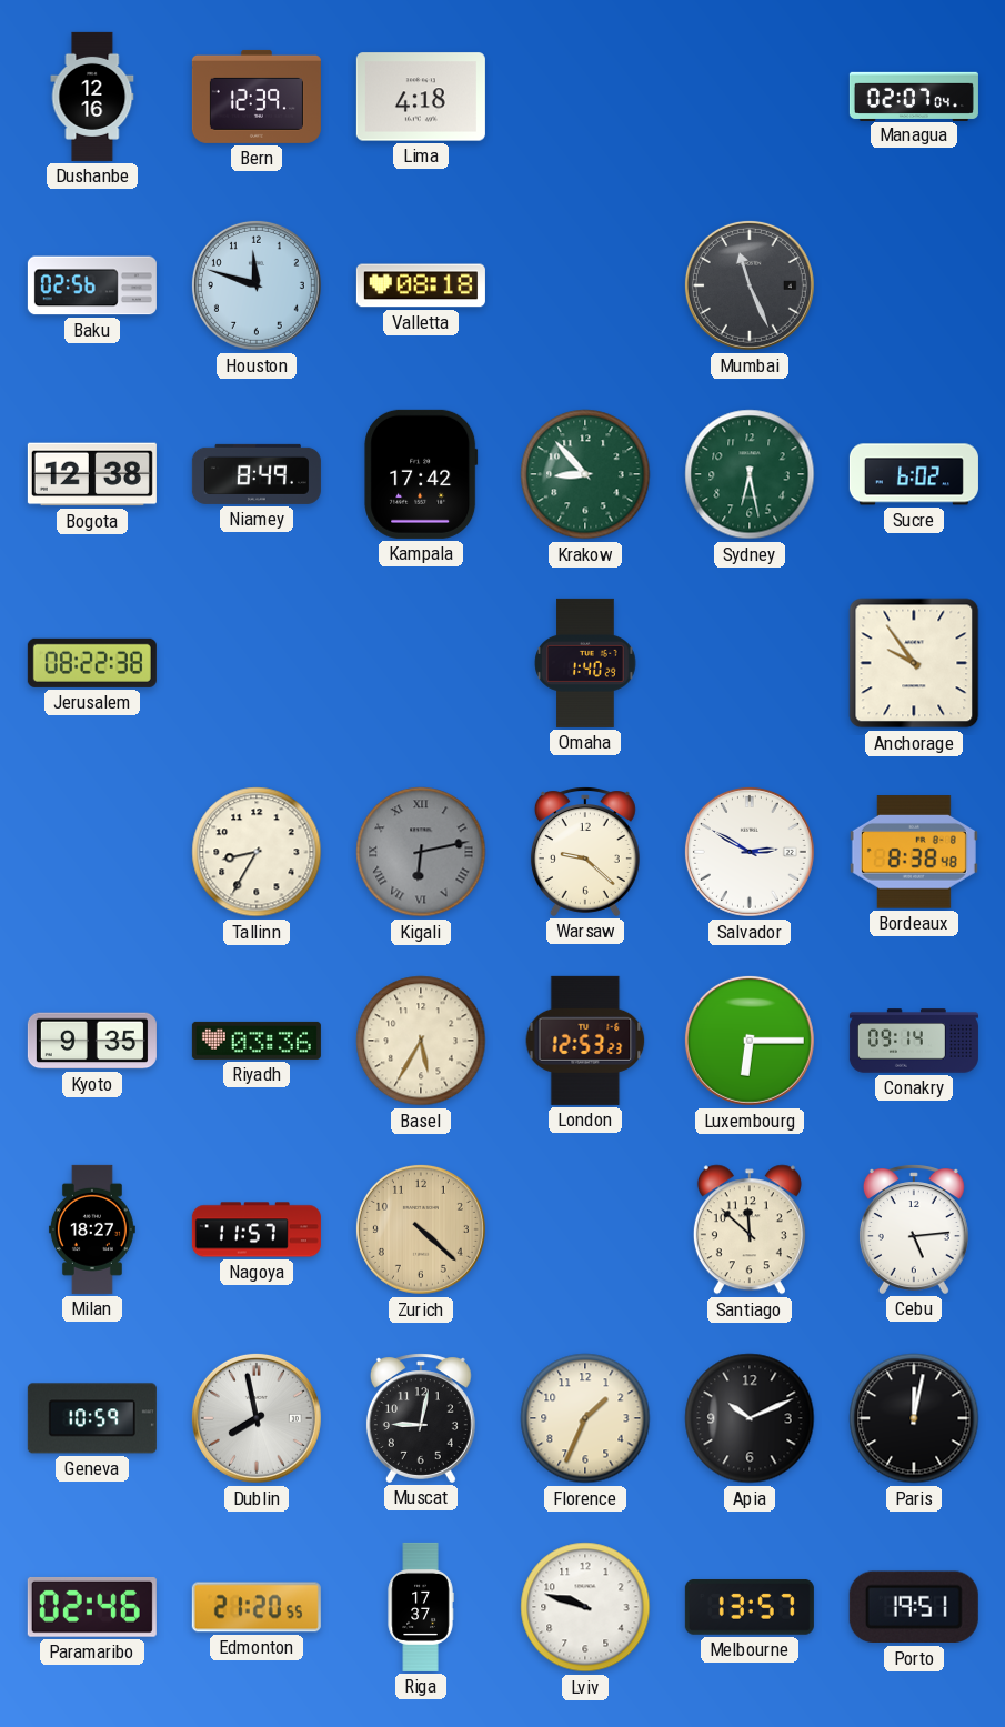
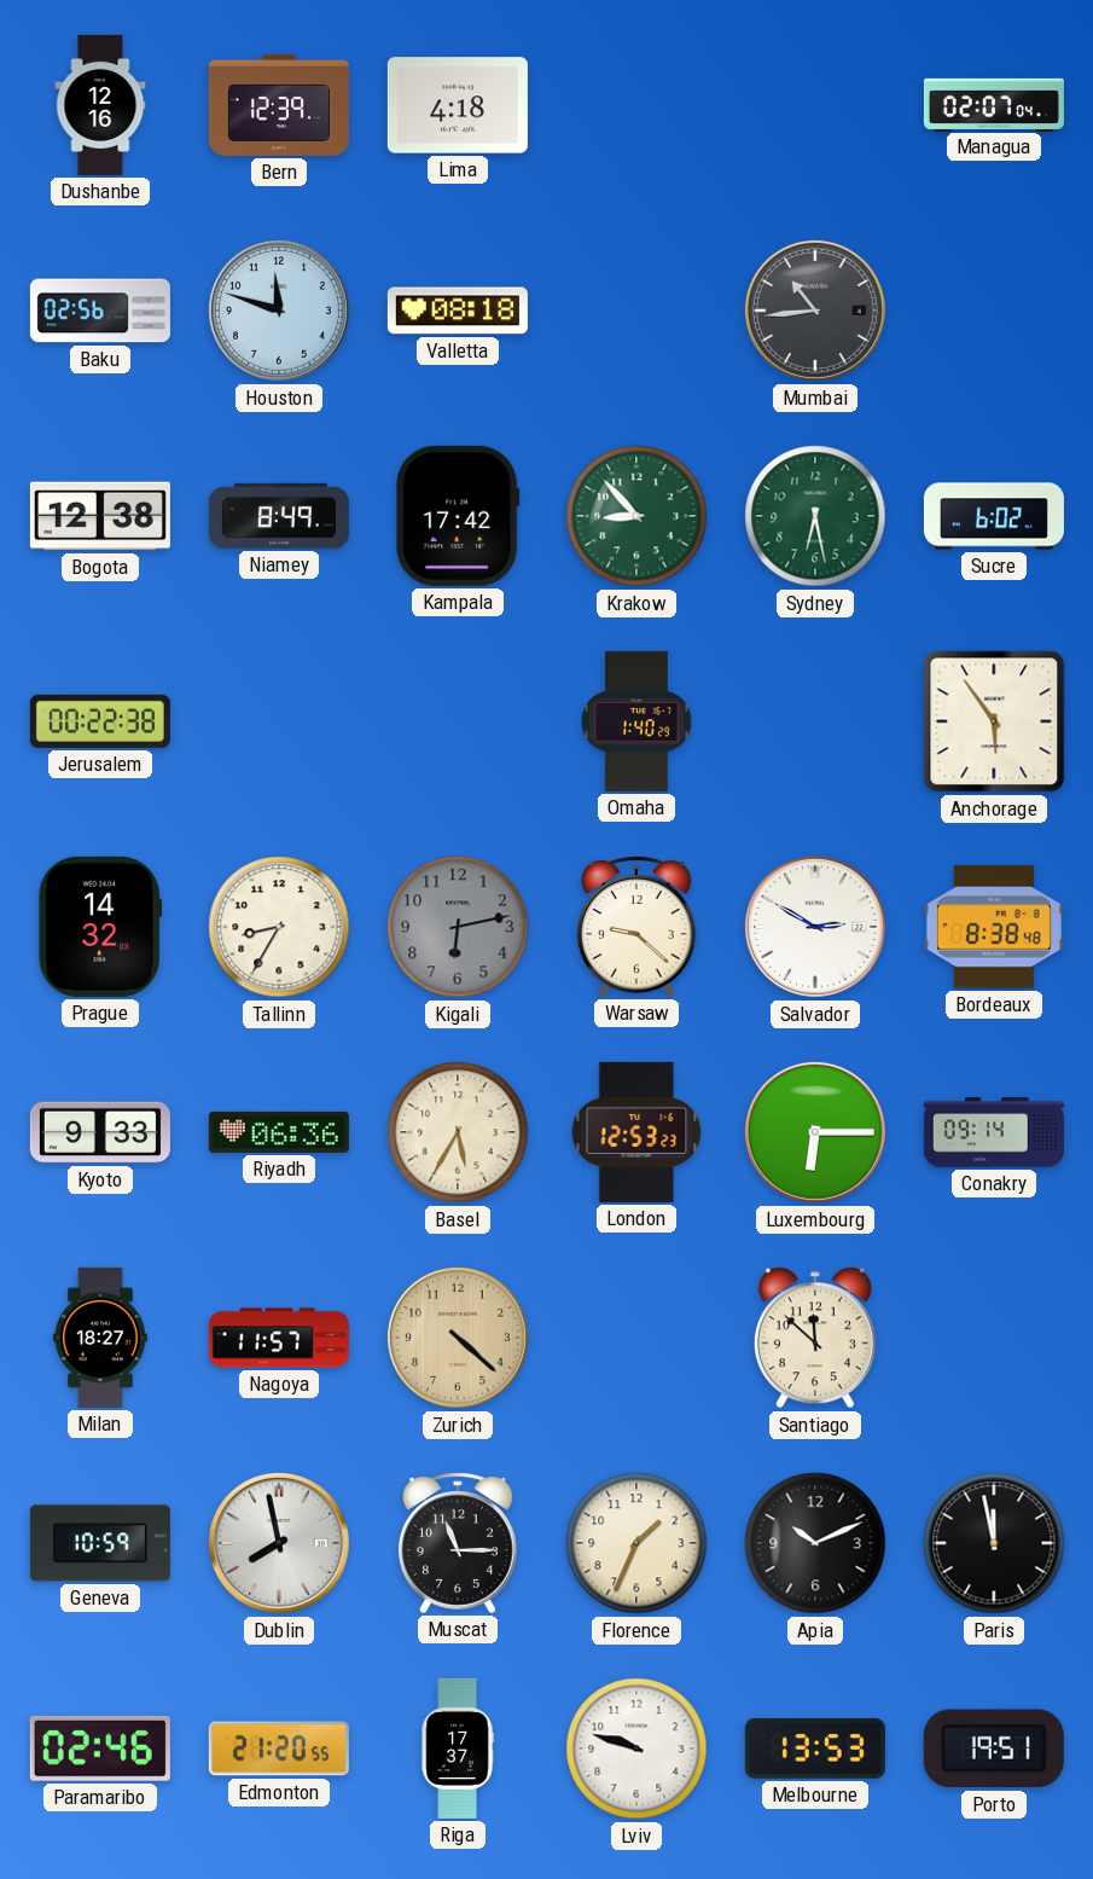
Mumbai: 11:26 -> 10:44 (815, 311)
Jerusalem: 08:22 -> 00:22 (100, 721)
Anchorage: 9:54 -> 5:54 (994, 721)
Prague: none -> 14:32 (99, 927)
Kigali numerals: Roman -> Arabic (458, 927)
Kyoto: 9:35 -> 9:33 (100, 1132)
Riyadh: 03:36 -> 06:36 (279, 1132)
Cebu: 5:14 -> none (914, 1229)
Muscat: 9:02 -> 11:15 (458, 1543)
Paris: 12:02 -> 11:58 (994, 1543)
Melbourne: 13:57 -> 13:53 (815, 1748)
